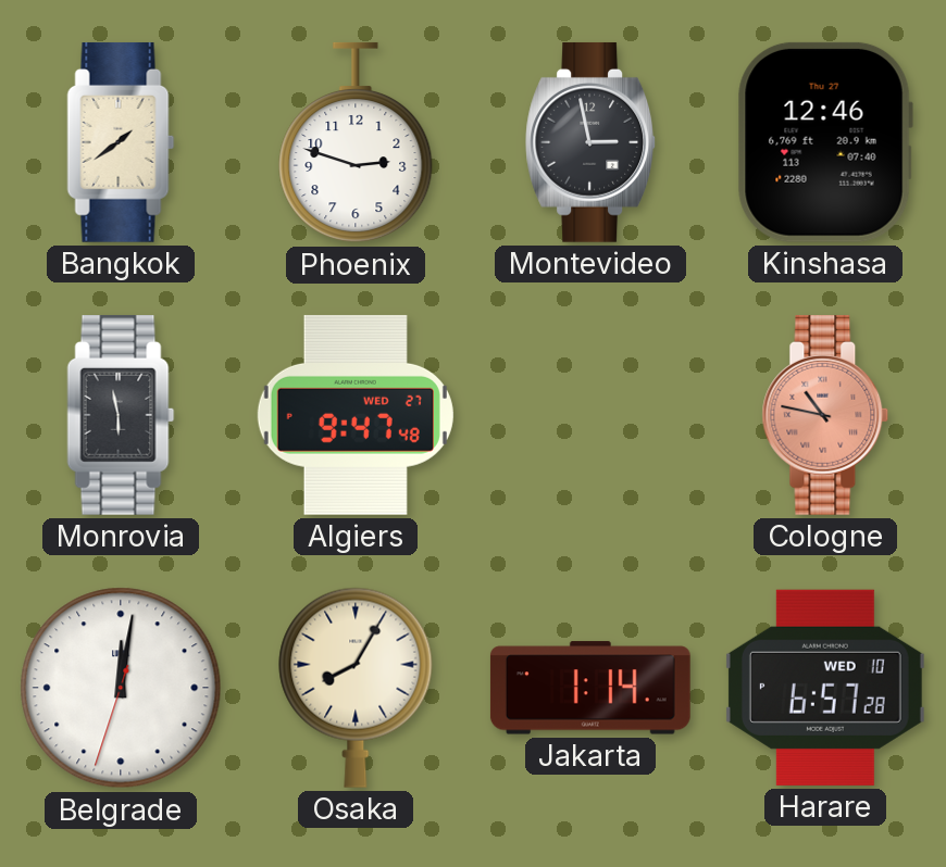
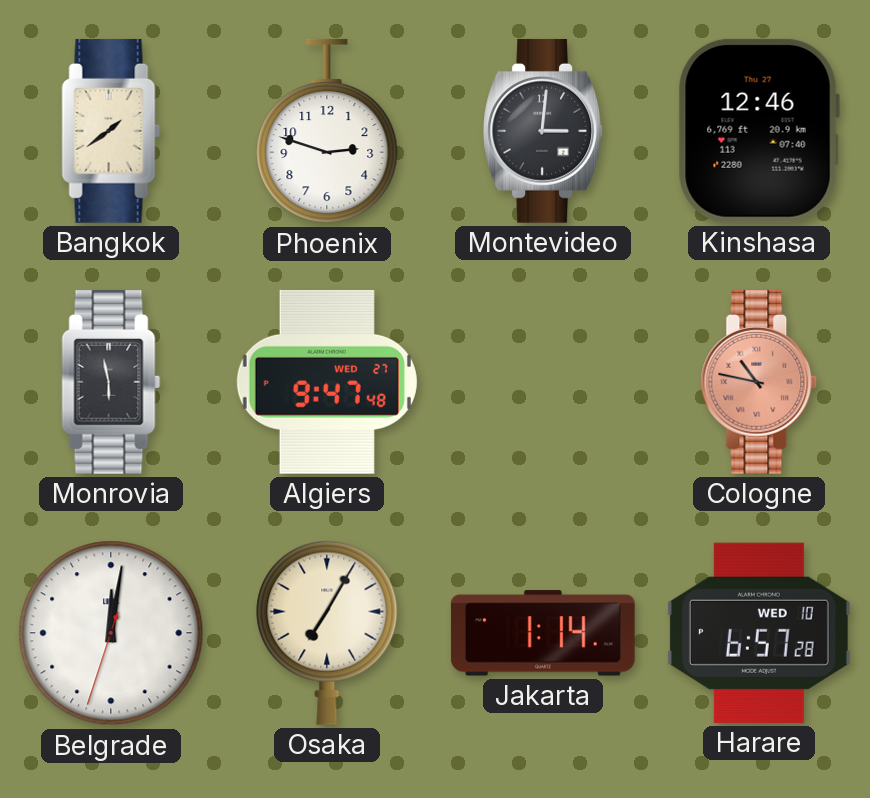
Montevideo: 2:58 -> 3:01 (543, 131)
Osaka: 8:05 -> 7:05 (327, 633)
